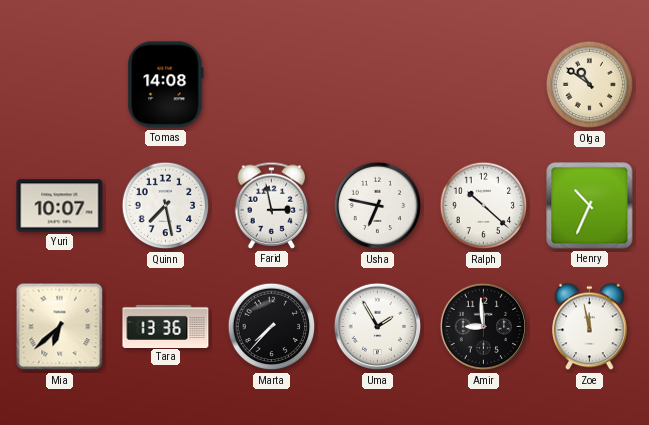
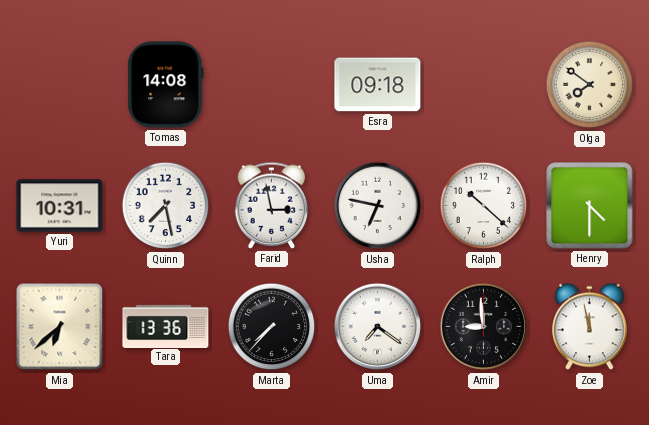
Esra: none -> 09:18 (378, 85)
Olga: 10:51 -> 7:51 (590, 85)
Yuri: 10:07 -> 10:31 (60, 206)
Henry: 10:34 -> 4:30 (590, 206)
Uma: 1:55 -> 7:21 (378, 327)
